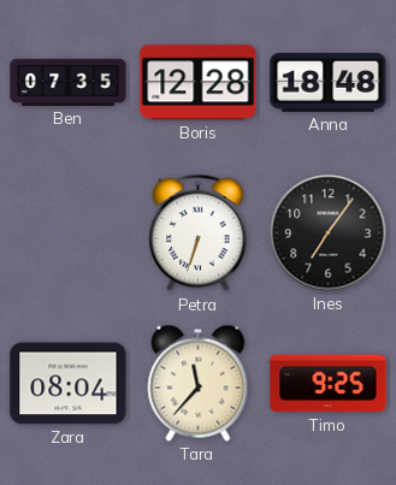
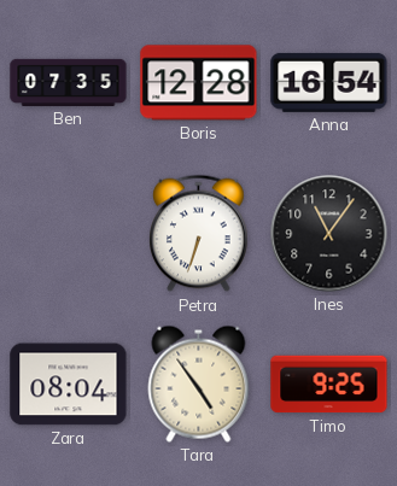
Anna: 18:48 -> 16:54 (329, 82)
Ines: 7:06 -> 11:06 (329, 234)
Tara: 11:37 -> 4:54 (199, 383)
